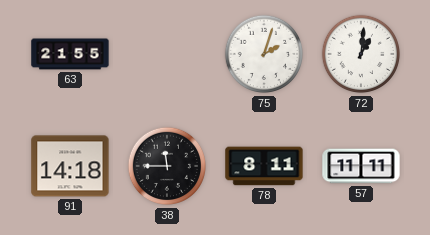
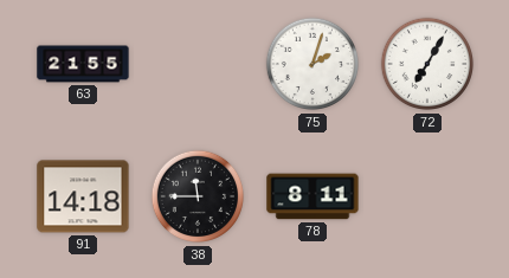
72: 1:01 -> 7:05 (427, 64)
57: 11:11 -> none (361, 166)
